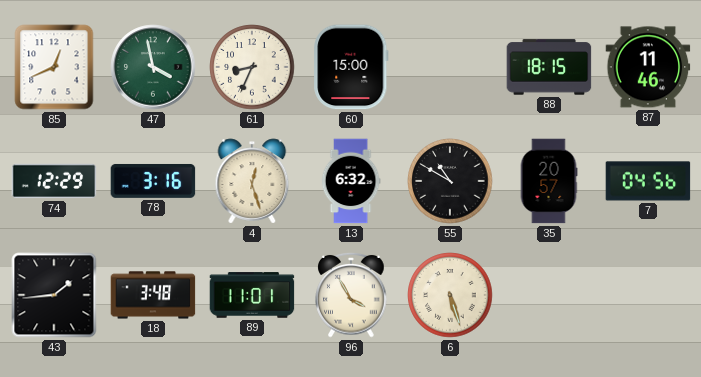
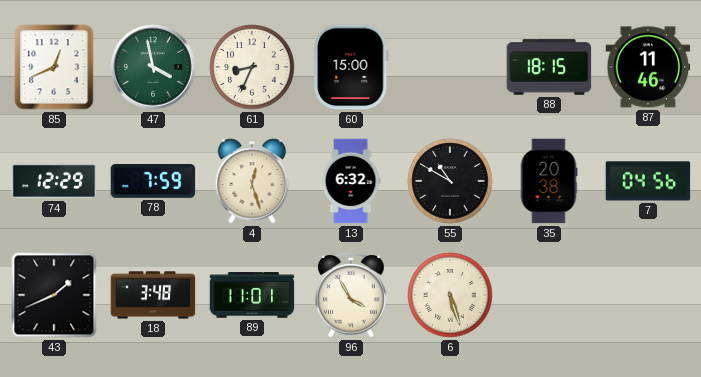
78: 3:16 -> 7:59 (153, 181)
35: 20:57 -> 20:38 (549, 181)
43: 1:44 -> 1:41 (54, 295)
